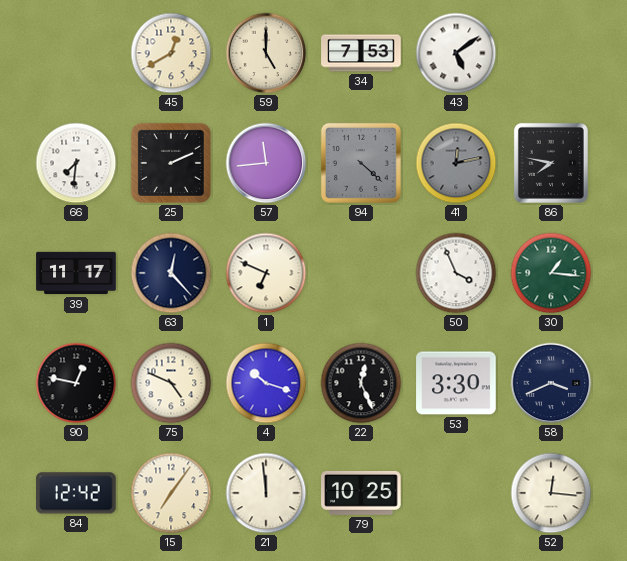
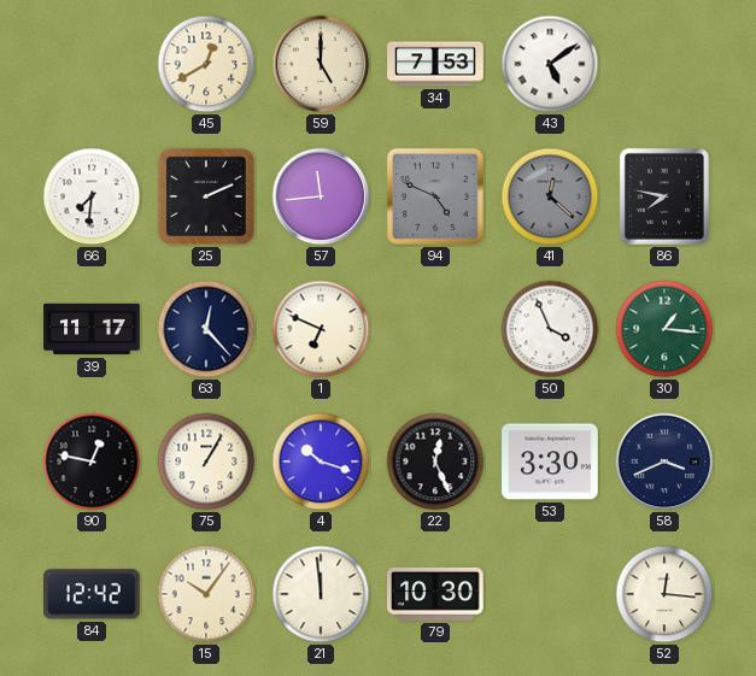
94: 4:22 -> 4:49 (435, 196)
41: 12:13 -> 12:22 (550, 196)
75: 4:49 -> 1:05 (206, 462)
15: 7:06 -> 10:06 (206, 594)
79: 10:25 -> 10:30 (435, 594)
